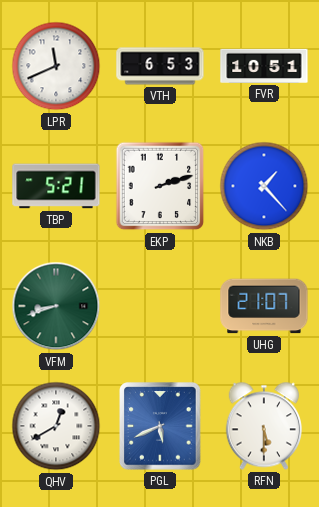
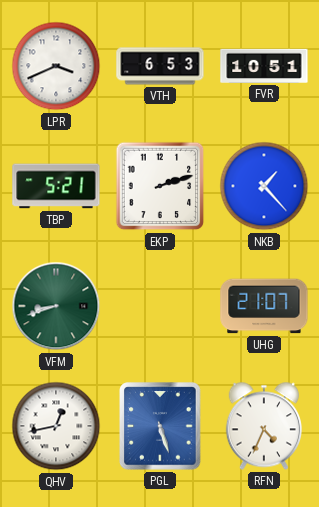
LPR: 11:41 -> 3:41 (56, 66)
QHV: 12:40 -> 12:43 (56, 426)
PGL: 5:41 -> 5:27 (160, 426)
RFN: 5:30 -> 4:34 (263, 426)
